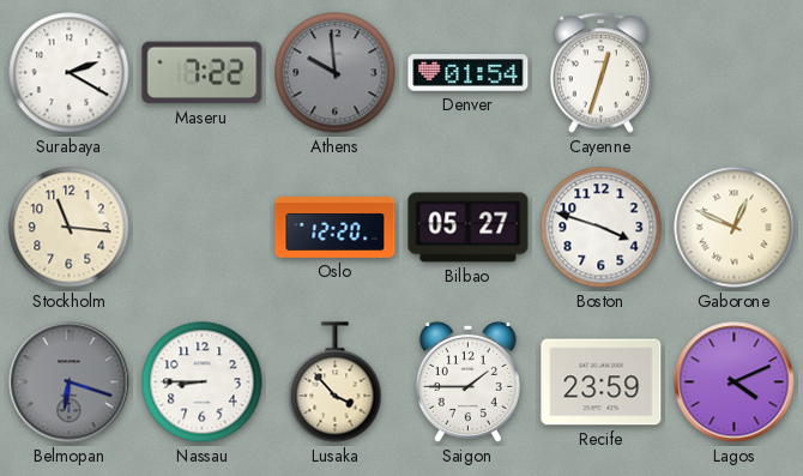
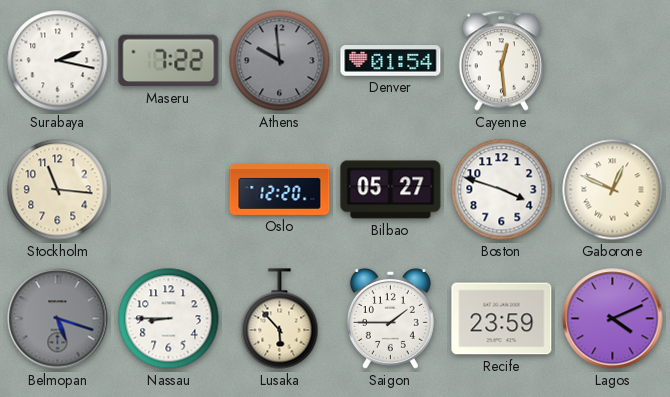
Surabaya: 2:20 -> 2:17 (58, 61)
Cayenne: 12:33 -> 12:29 (501, 61)
Belmopan: 6:18 -> 5:18 (58, 319)
Lusaka: 3:53 -> 5:53 (280, 319)
